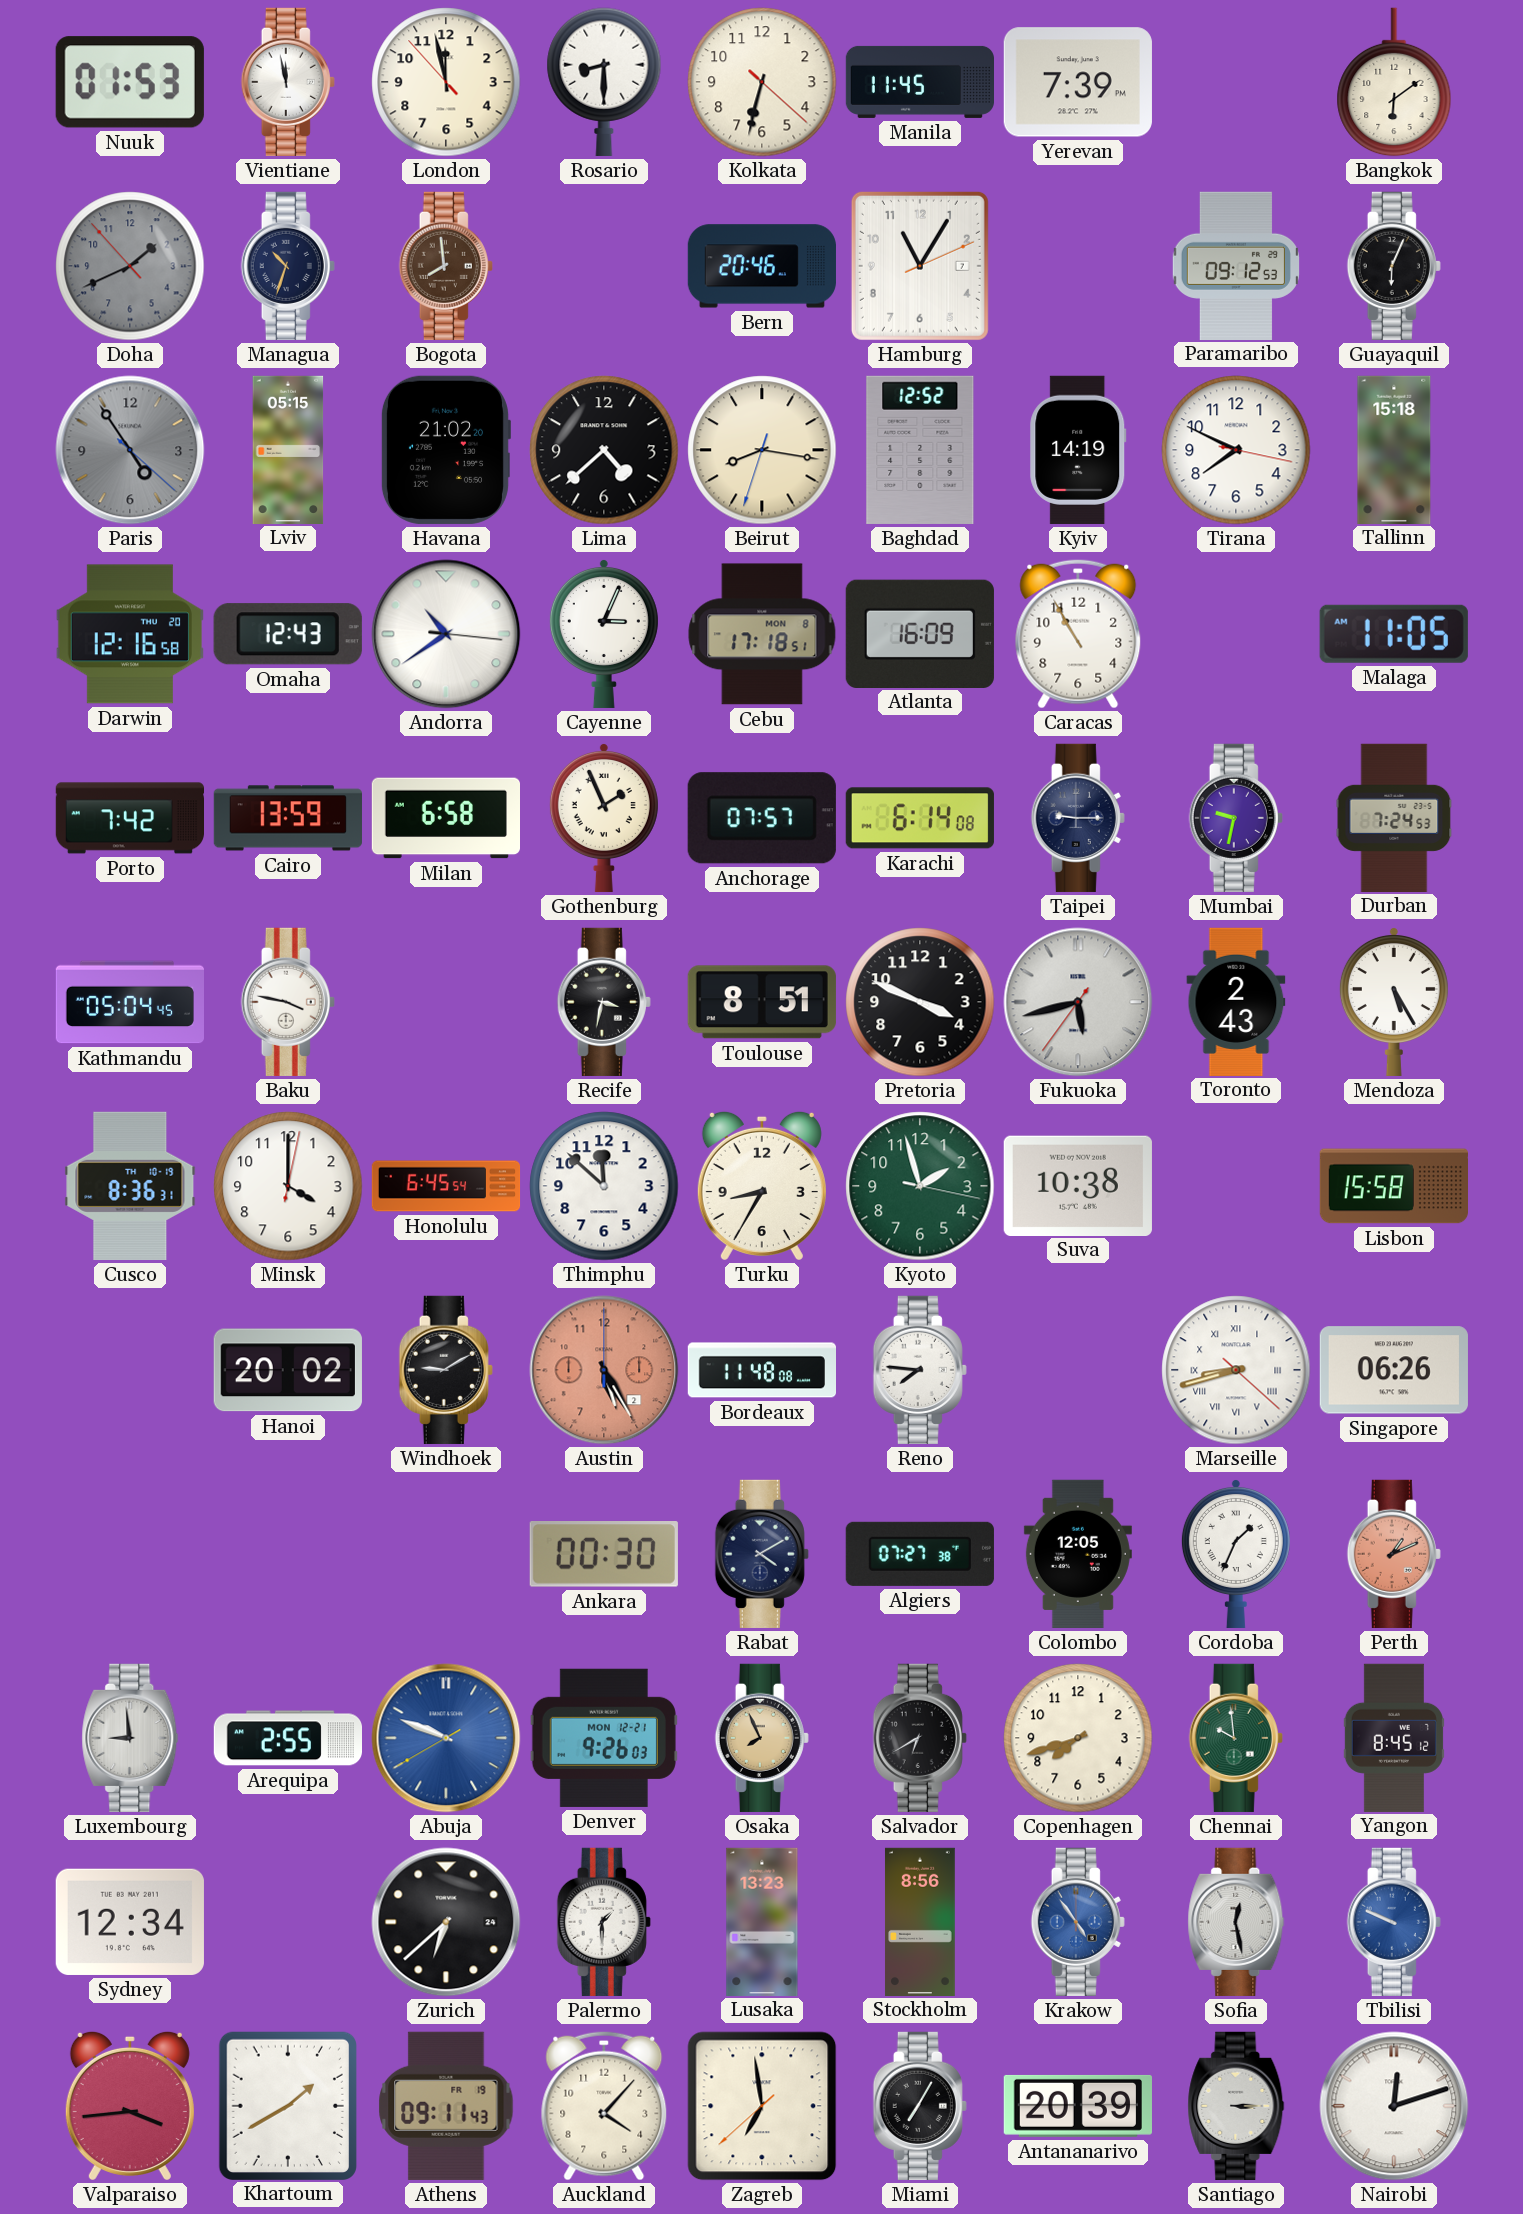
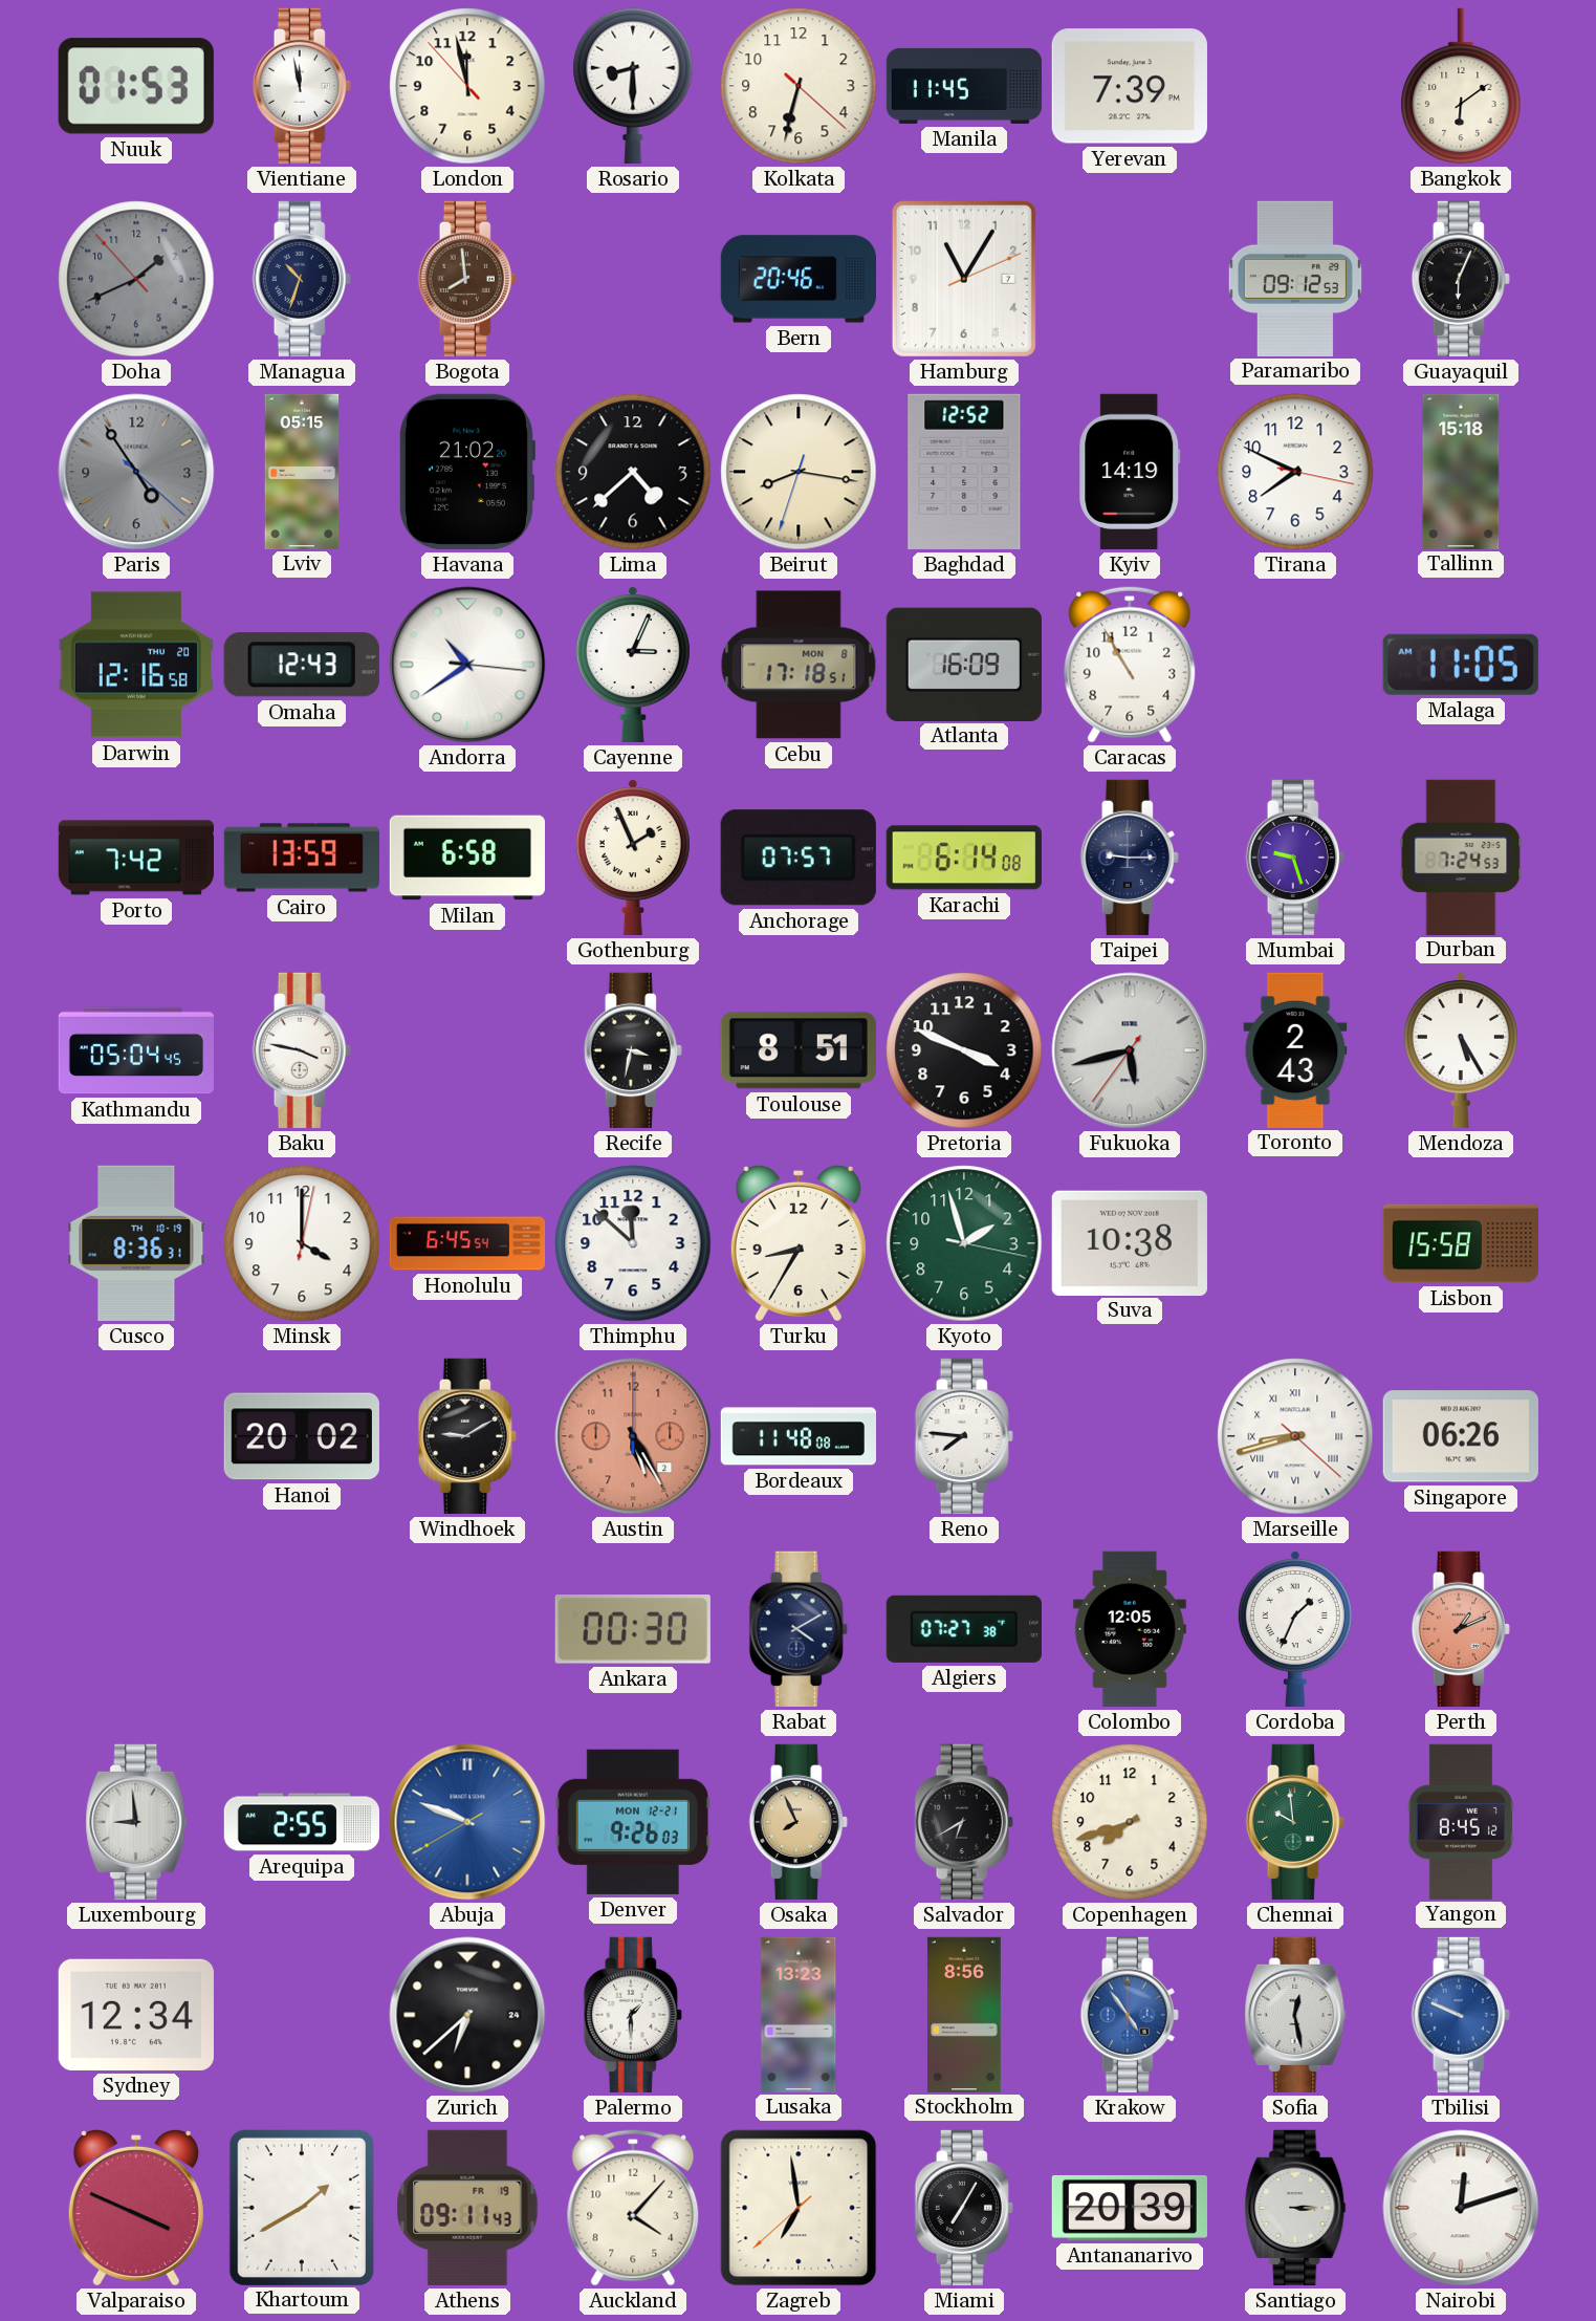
Mumbai: 9:32 -> 9:27 (1295, 858)
Valparaiso: 3:44 -> 3:49 (136, 2207)
